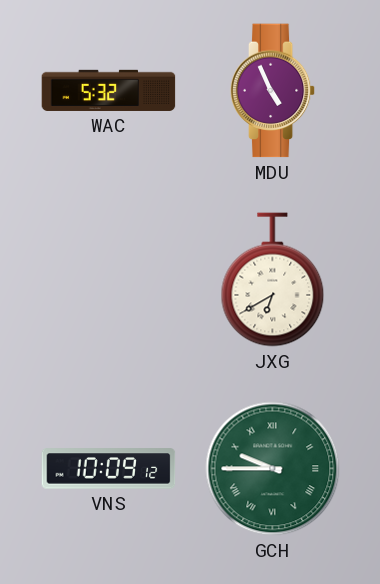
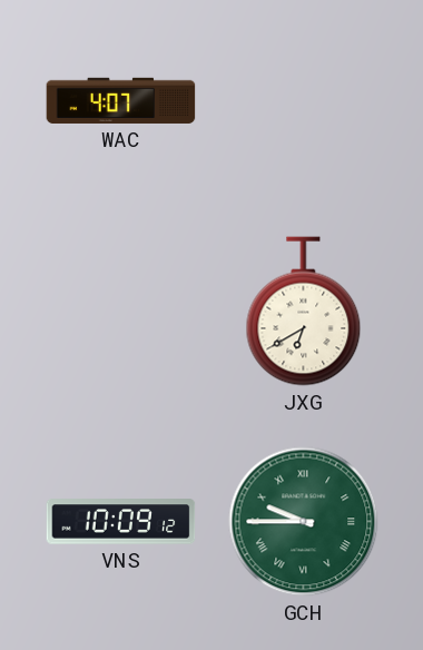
WAC: 5:32 -> 4:07 (121, 100)
MDU: 4:56 -> none (273, 91)
